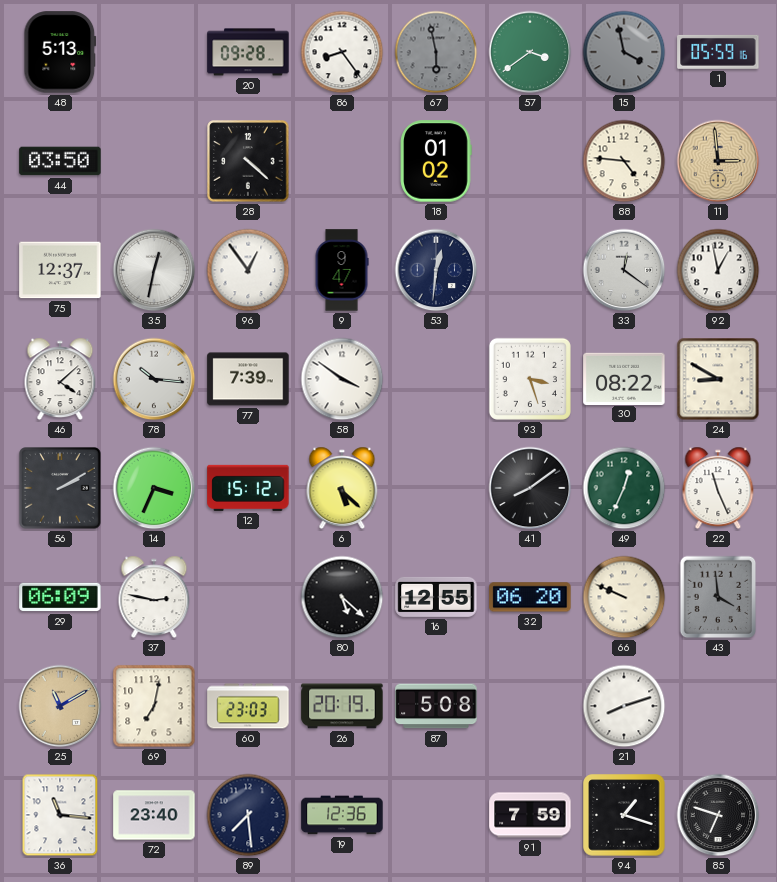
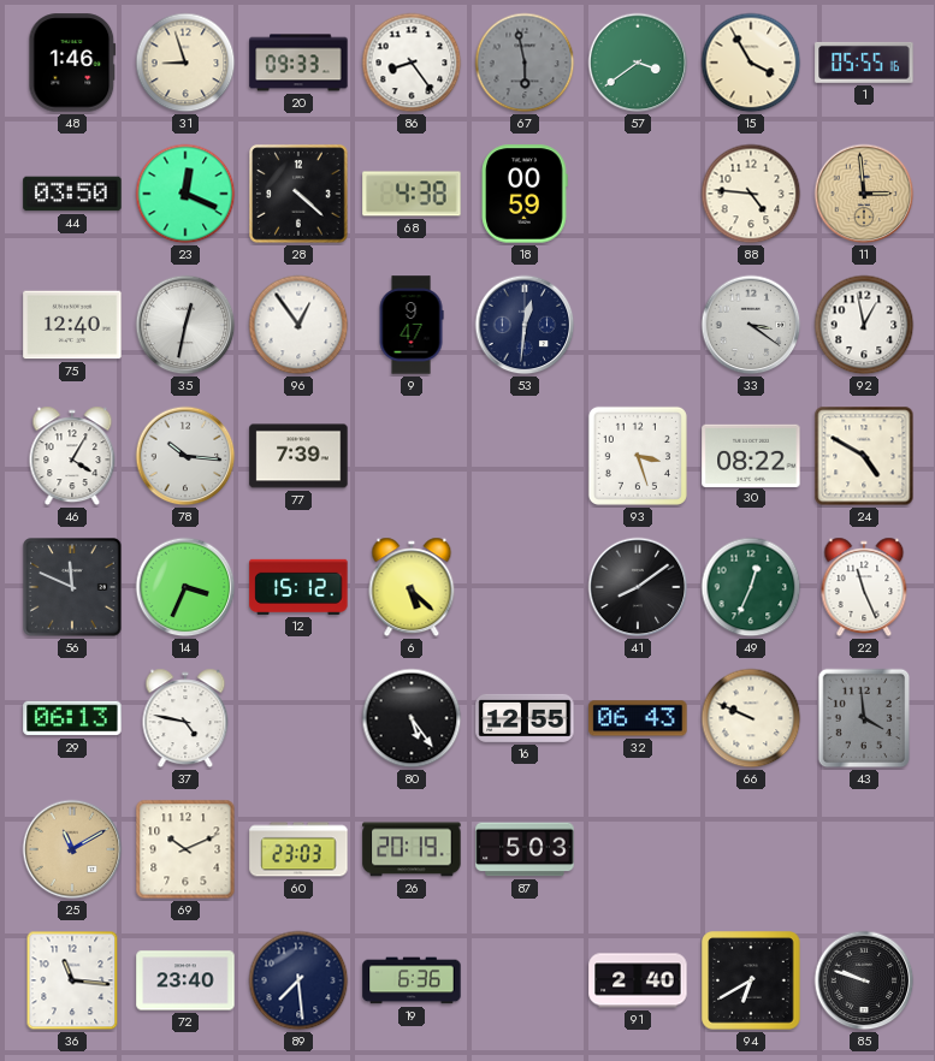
48: 5:13 -> 1:46 (72, 63)
31: none -> 8:57 (185, 63)
20: 09:28 -> 09:33 (298, 63)
15: 3:58 -> 3:55 (751, 63)
15 dial: grey -> cream (751, 63)
1: 05:59 -> 05:55 (864, 63)
23: none -> 12:19 (185, 194)
68: none -> 4:38 (412, 194)
18: 01:02 -> 00:59 (525, 194)
75: 12:37 -> 12:40 (72, 325)
33: 12:21 -> 3:21 (751, 325)
46: 4:08 -> 4:05 (72, 456)
58: 3:51 -> none (342, 379)
24: 8:50 -> 4:50 (864, 456)
56: 2:10 -> 11:49 (72, 587)
29: 06:09 -> 06:13 (72, 718)
37: 2:47 -> 4:47 (185, 718)
80: 5:22 -> 5:24 (412, 718)
32: 06:20 -> 06:43 (638, 718)
69: 7:02 -> 10:11 (185, 849)
87: 5:08 -> 5:03 (525, 849)
21: 8:12 -> none (624, 706)
19: 12:36 -> 6:36 (412, 980)
91: 7:59 -> 2:40 (638, 980)
94: 1:18 -> 6:40 (751, 980)
85: 6:48 -> 9:48 (864, 980)
